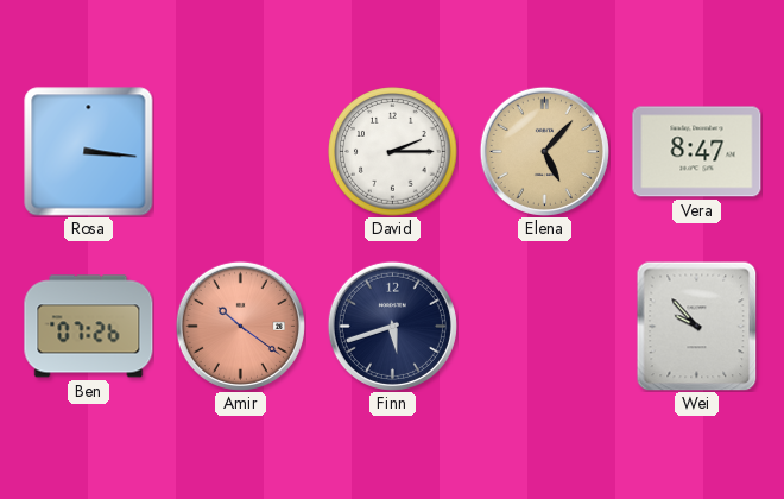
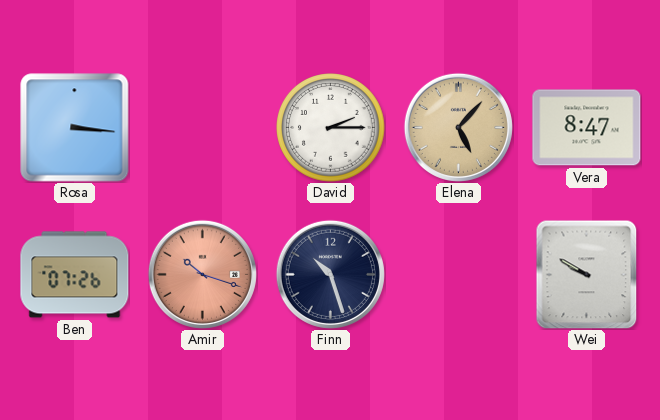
Amir: 10:21 -> 10:18 (202, 274)
Finn: 5:42 -> 10:27 (330, 274)
Wei: 9:53 -> 9:50 (587, 274)
